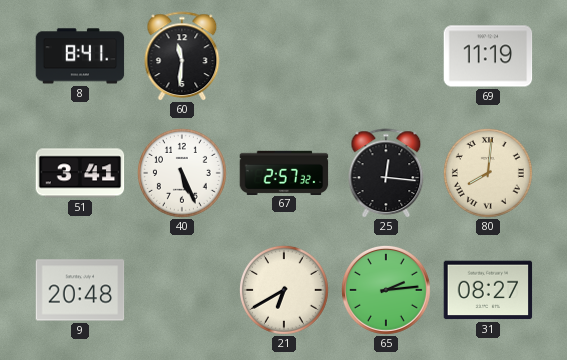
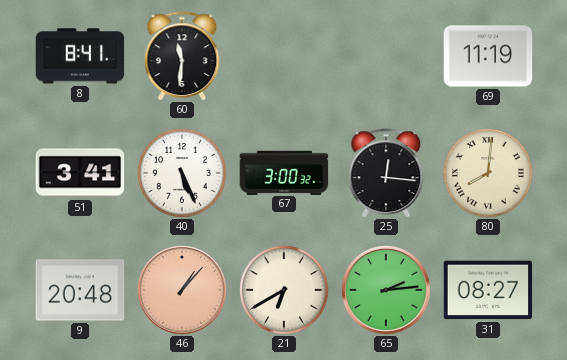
67: 2:57 -> 3:00 (284, 172)
46: none -> 1:07 (182, 290)
